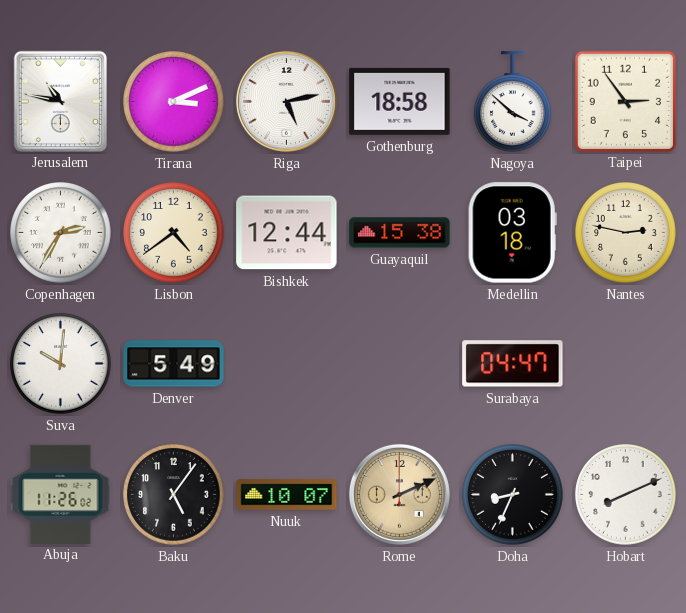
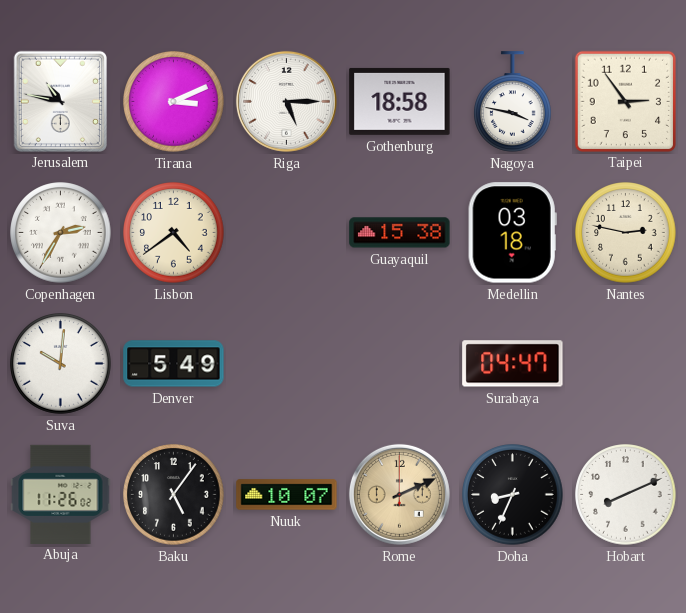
Riga: 5:13 -> 5:15 (286, 101)
Nagoya: 3:52 -> 3:47 (513, 102)
Bishkek: 12:44 -> none (287, 233)
